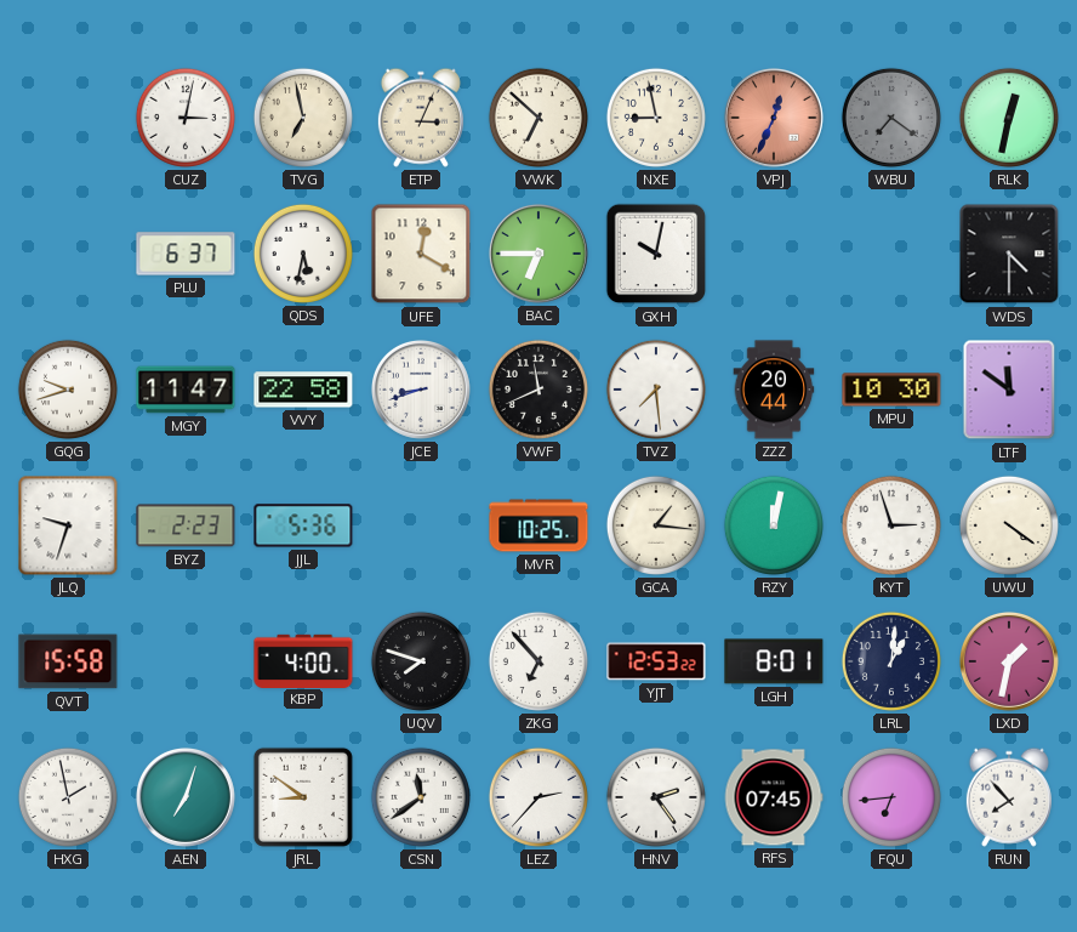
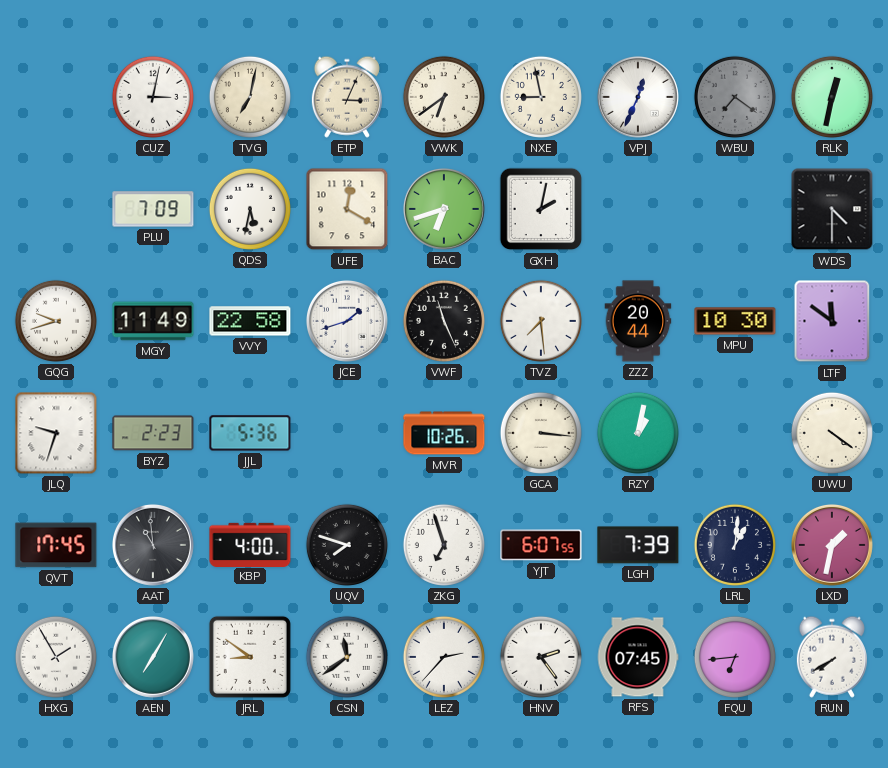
TVG: 6:58 -> 7:02 (250, 97)
VWK: 6:52 -> 6:39 (444, 97)
VPJ dial: salmon -> white (638, 97)
PLU: 6:37 -> 7:09 (153, 209)
BAC: 6:45 -> 6:42 (444, 209)
GXH: 10:02 -> 2:02 (541, 209)
MGY: 11:47 -> 11:49 (153, 321)
JCE: 8:42 -> 1:42 (347, 321)
VWF: 11:41 -> 11:26 (444, 321)
MVR: 10:25 -> 10:26 (444, 433)
GCA: 1:16 -> 3:16 (541, 433)
RZY: 12:02 -> 1:02 (638, 433)
KYT: 2:57 -> none (891, 525)
QVT: 15:58 -> 17:45 (56, 545)
AAT: none -> 10:59 (153, 545)
ZKG: 6:53 -> 6:57 (444, 545)
YJT: 12:53 -> 6:07 (541, 545)
LGH: 8:01 -> 7:39 (638, 545)
HXG: 1:58 -> 1:55 (56, 657)
AEN: 7:03 -> 7:05 (153, 657)
RUN: 7:53 -> 7:40 (832, 657)
